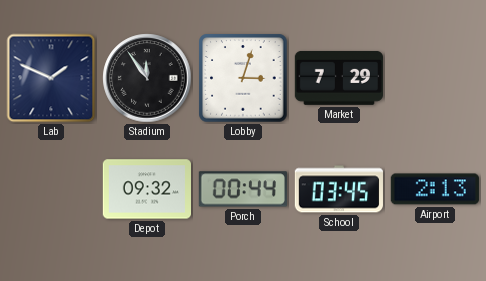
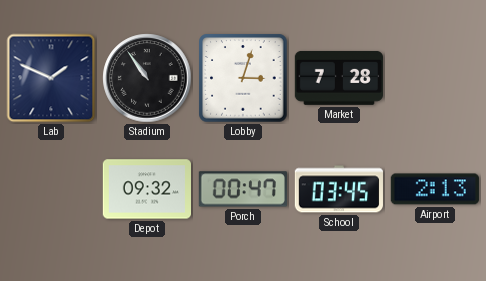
Stadium: 11:54 -> 10:54 (147, 78)
Market: 7:29 -> 7:28 (339, 78)
Porch: 00:44 -> 00:47 (243, 189)
